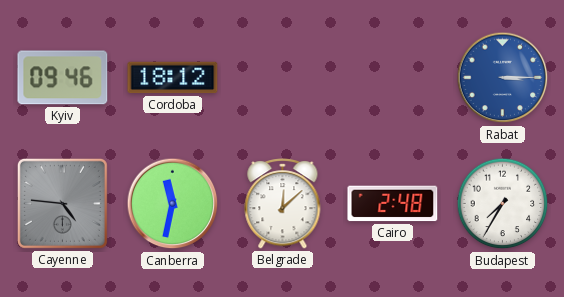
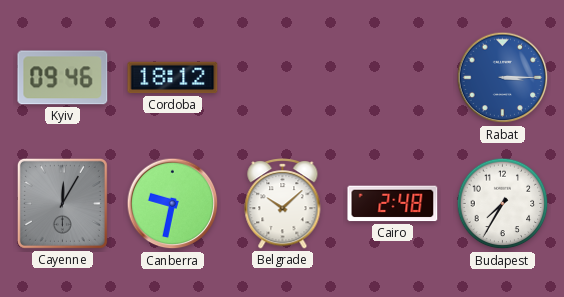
Cayenne: 4:46 -> 12:05 (62, 203)
Canberra: 11:32 -> 9:32 (173, 204)
Belgrade: 12:08 -> 10:08 (283, 204)
